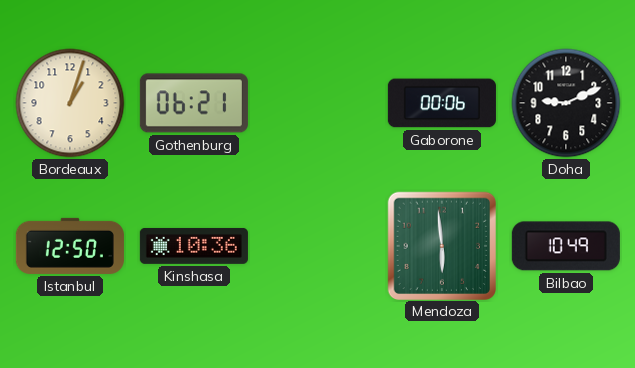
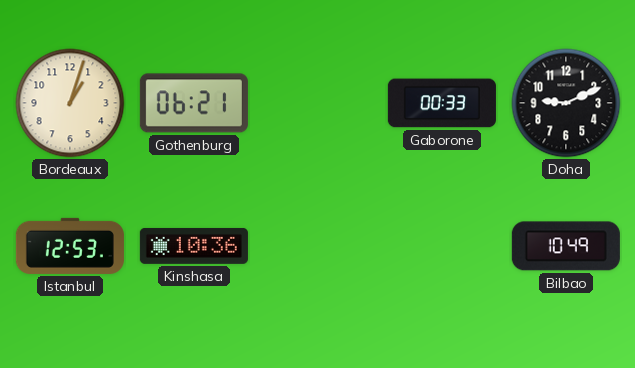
Gaborone: 00:06 -> 00:33 (442, 103)
Istanbul: 12:50 -> 12:53 (70, 246)
Mendoza: 5:59 -> none (441, 245)
